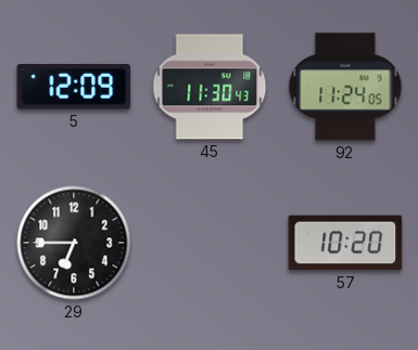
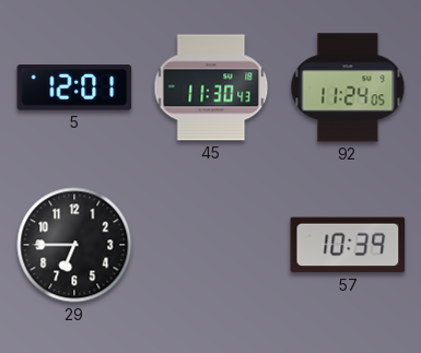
5: 12:09 -> 12:01 (74, 87)
57: 10:20 -> 10:39 (348, 245)
